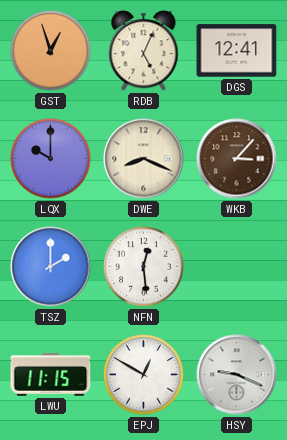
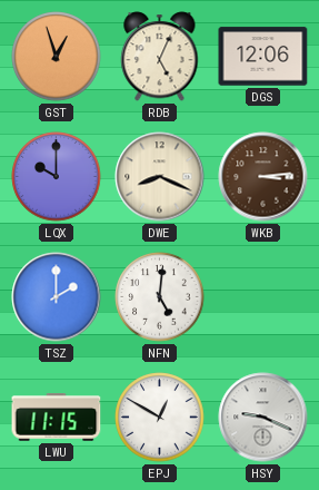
DGS: 12:41 -> 12:06 (263, 57)
WKB: 3:07 -> 3:14 (263, 177)
NFN: 12:29 -> 5:01 (160, 297)
